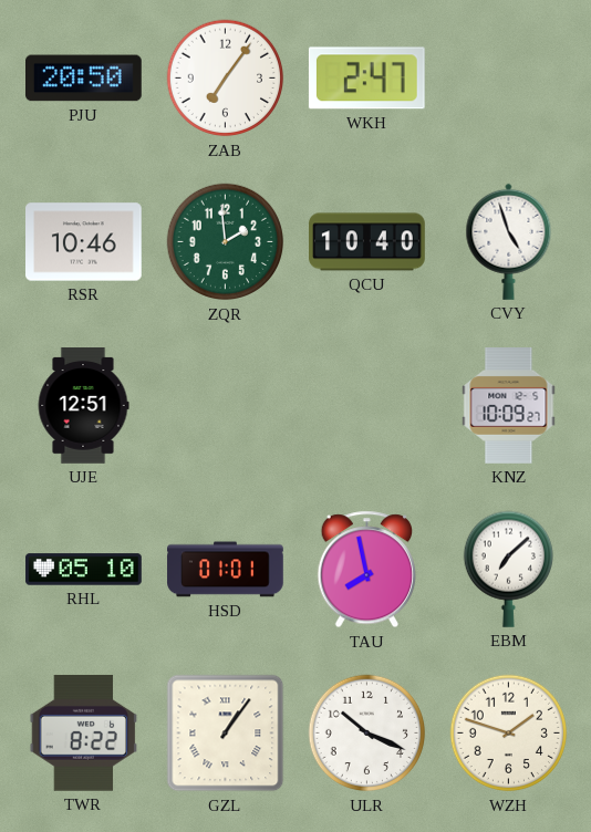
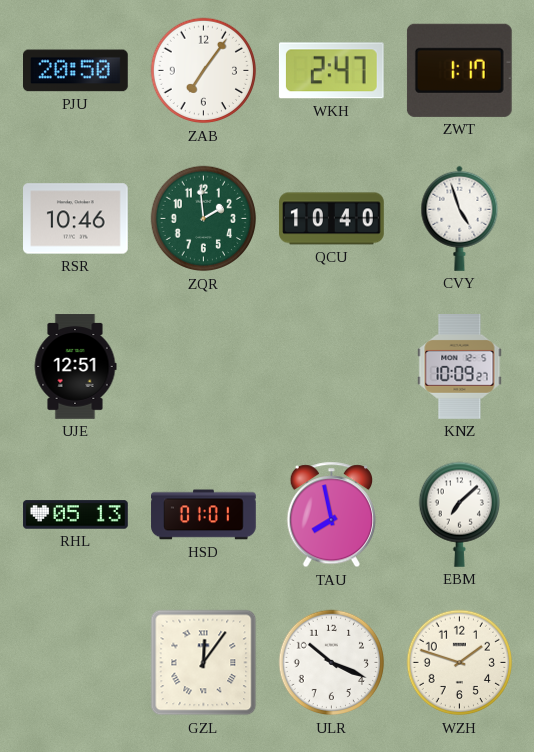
ZWT: none -> 1:17 (459, 70)
RHL: 05:10 -> 05:13 (76, 515)
TWR: 8:22 -> none (84, 734)
GZL: 1:06 -> 12:06 (204, 663)
